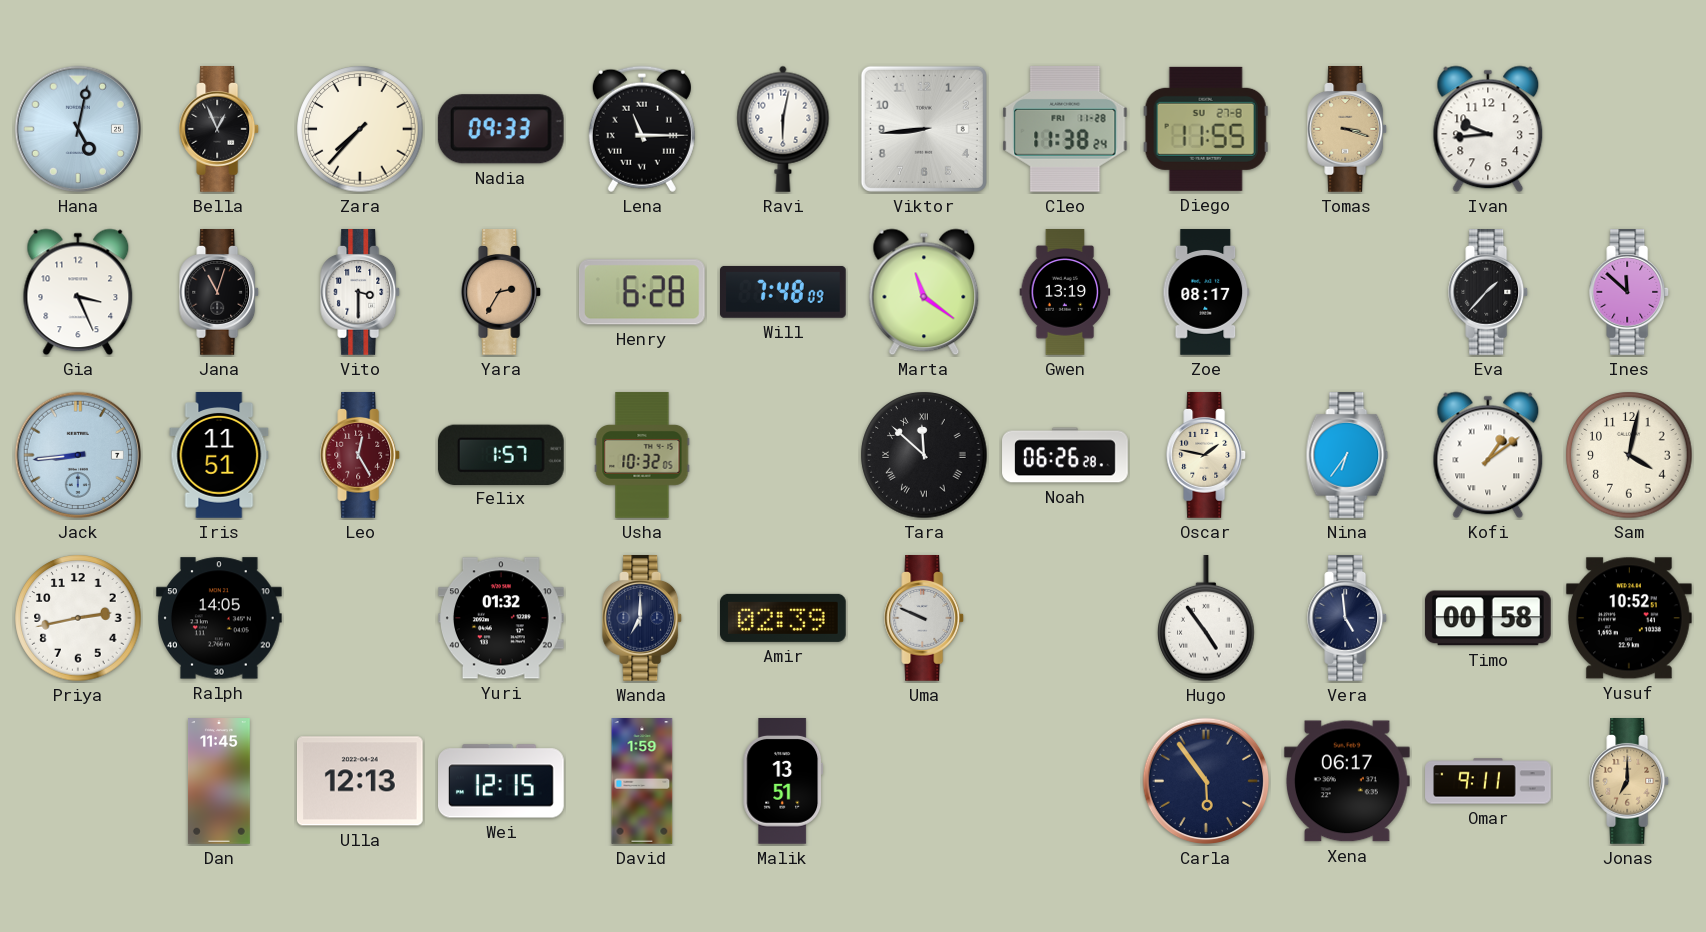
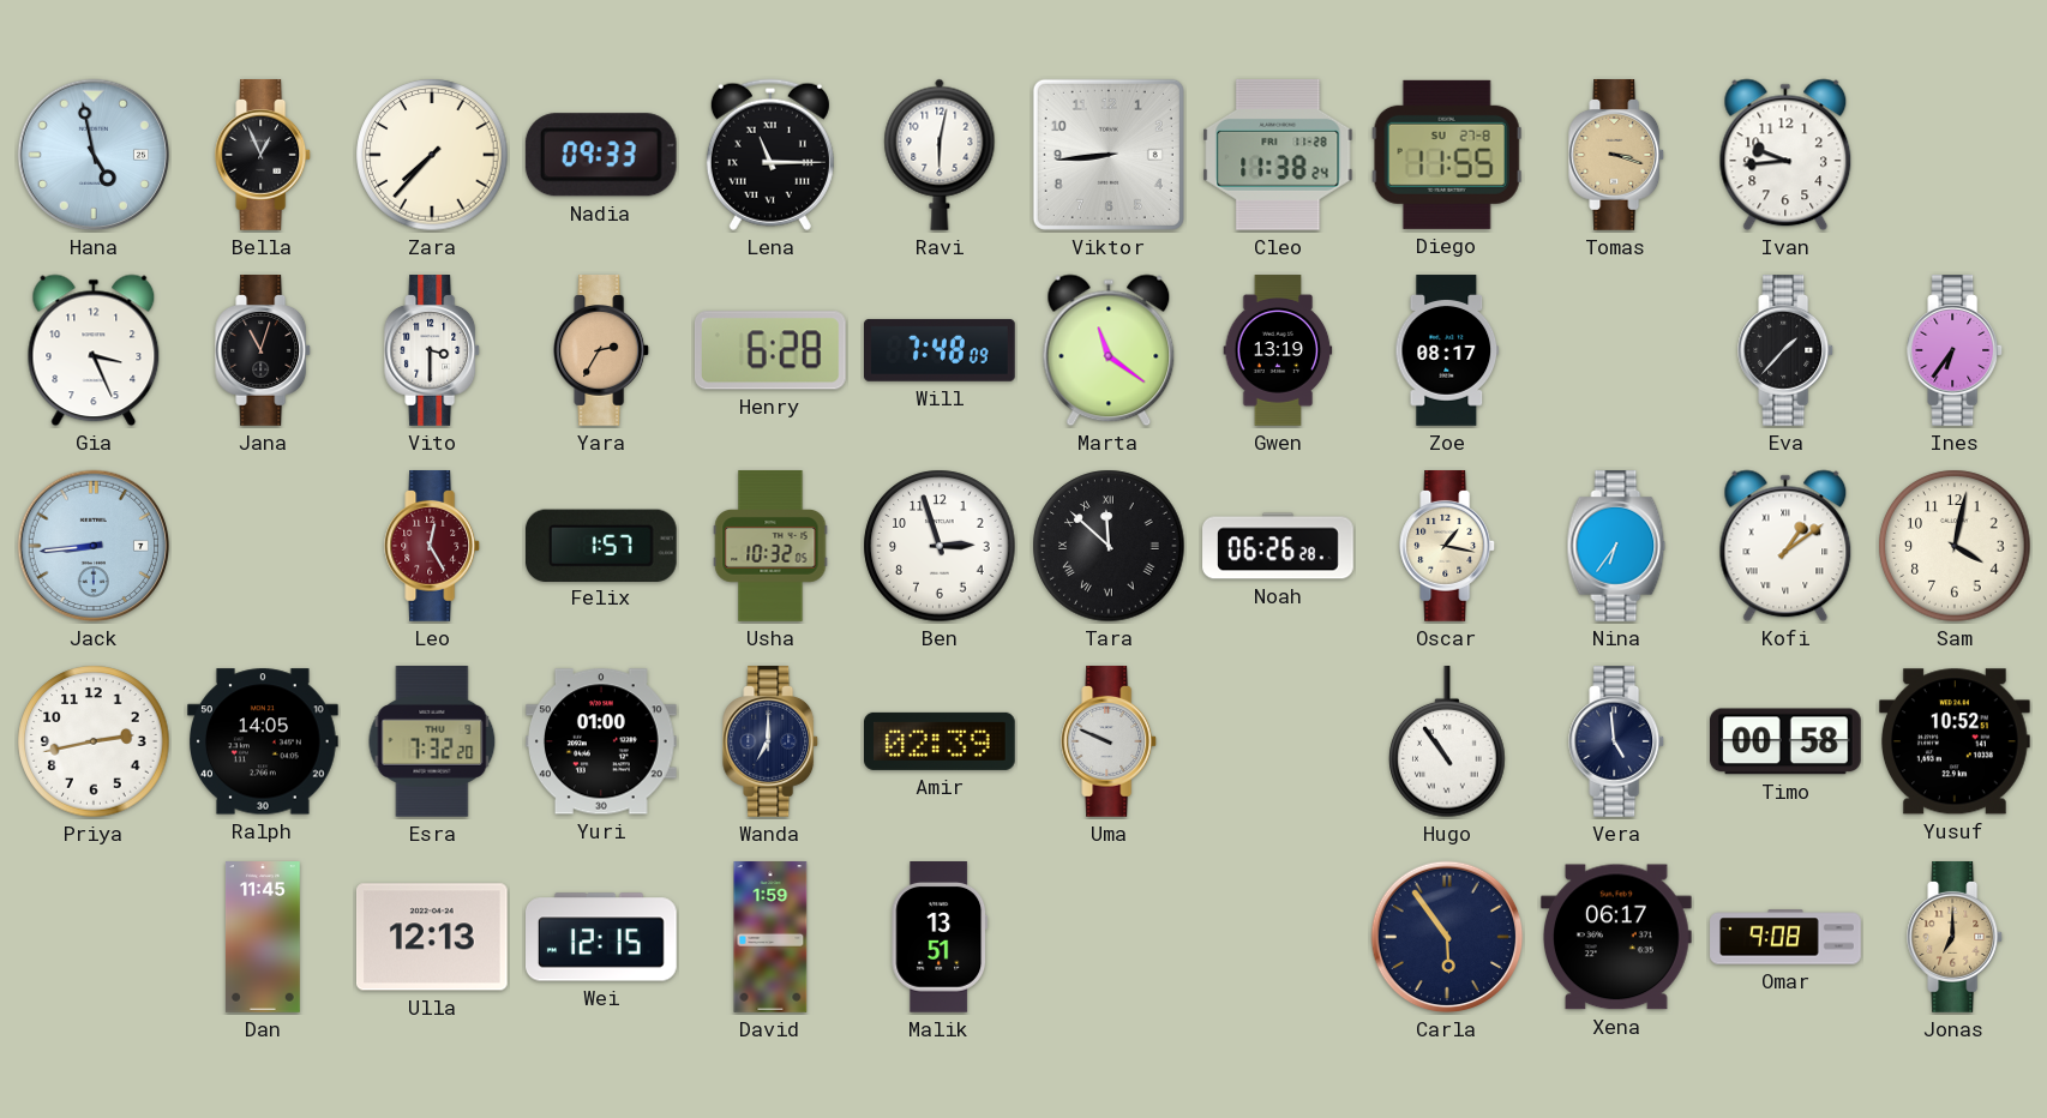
Hana: 5:02 -> 4:58 (94, 155)
Ines: 11:52 -> 6:36 (1956, 351)
Iris: 11:51 -> none (219, 456)
Ben: none -> 2:57 (940, 546)
Oscar: 1:47 -> 1:17 (1448, 547)
Esra: none -> 7:32 (432, 743)
Yuri: 01:32 -> 01:00 (602, 741)
Hugo: 4:54 -> 10:54 (1447, 743)
Omar: 9:11 -> 9:08 (1785, 937)
